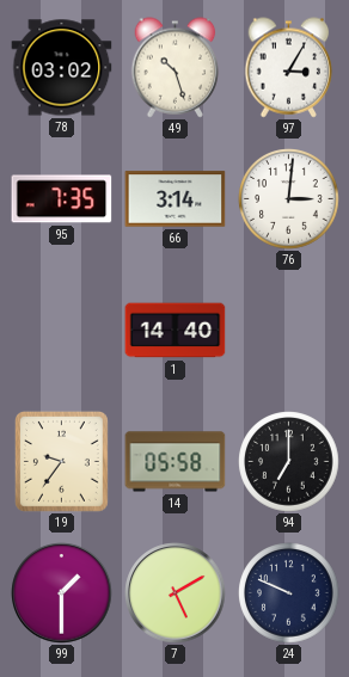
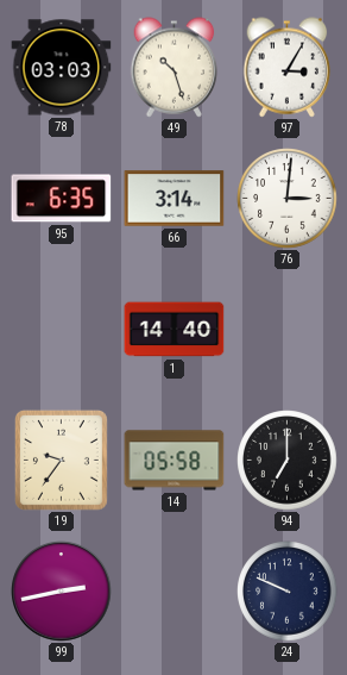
78: 03:02 -> 03:03 (62, 68)
95: 7:35 -> 6:35 (62, 199)
99: 1:30 -> 2:43 (62, 592)
7: 5:10 -> none (176, 593)
